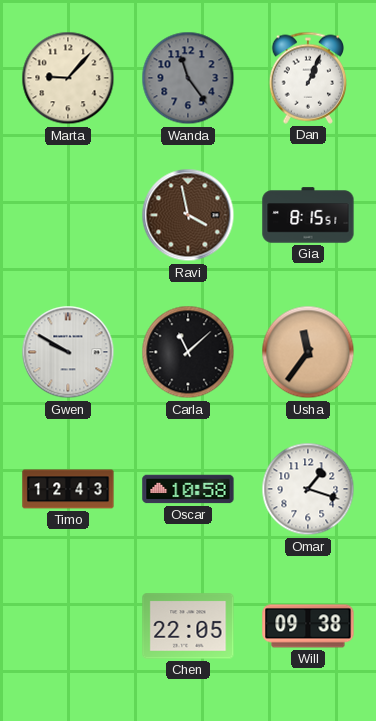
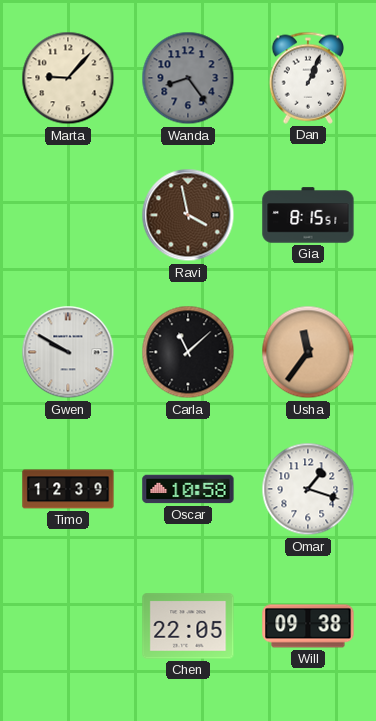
Wanda: 11:24 -> 8:24 (188, 78)
Timo: 12:43 -> 12:39 (68, 489)
